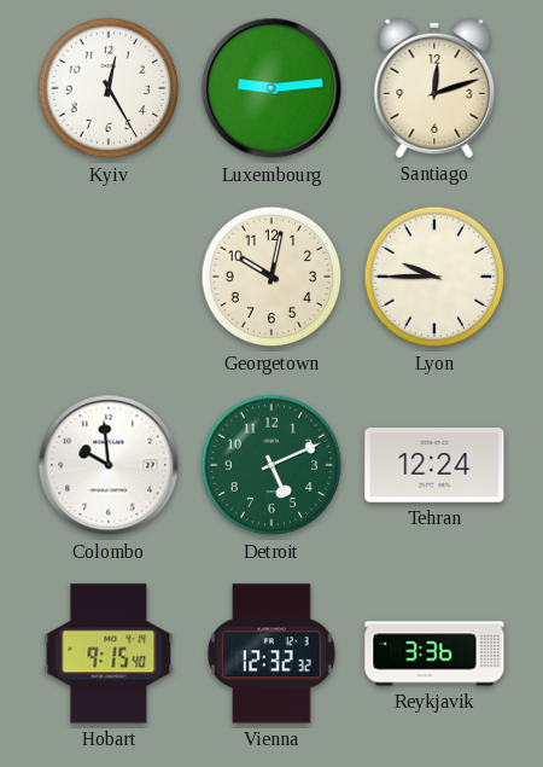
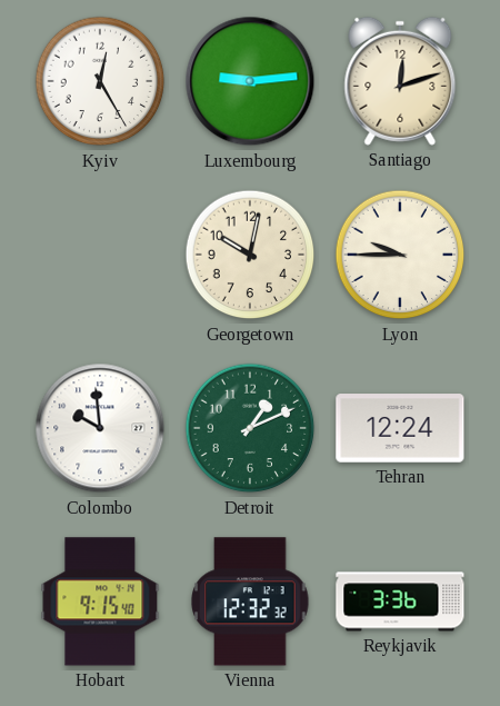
Detroit: 5:11 -> 1:11 (250, 428)
